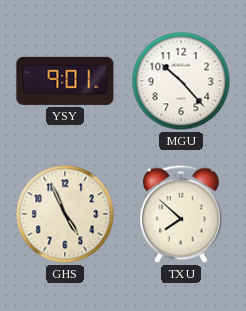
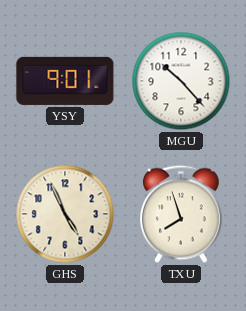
TXU: 7:52 -> 7:57 (182, 214)
